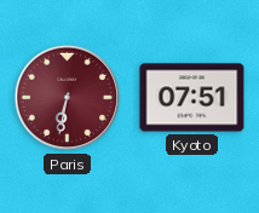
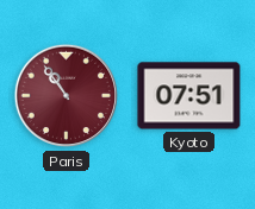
Paris: 6:32 -> 10:54 (67, 96)
